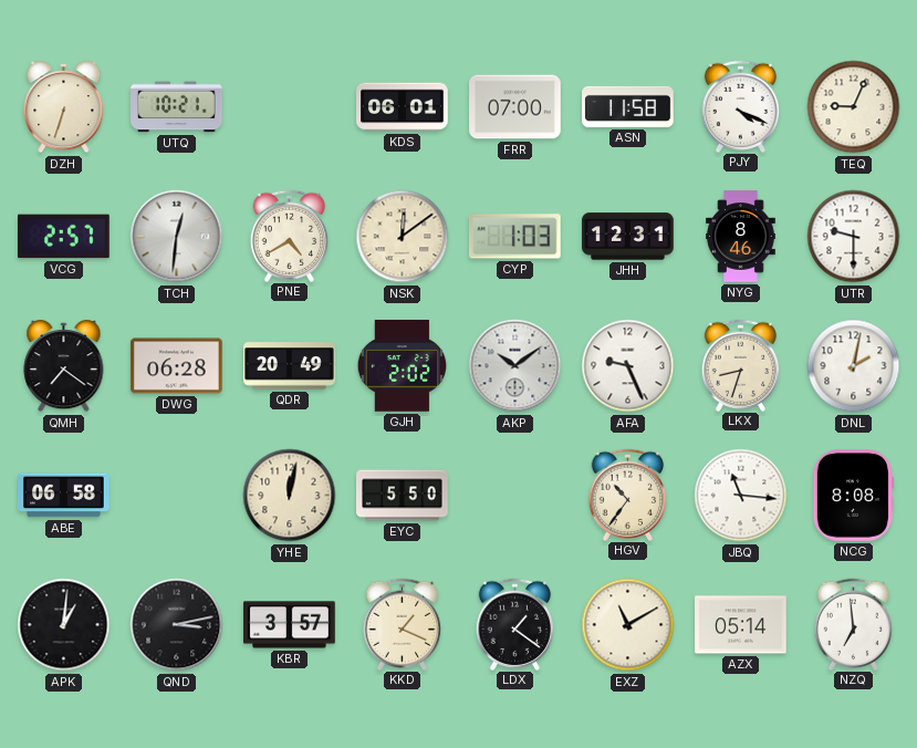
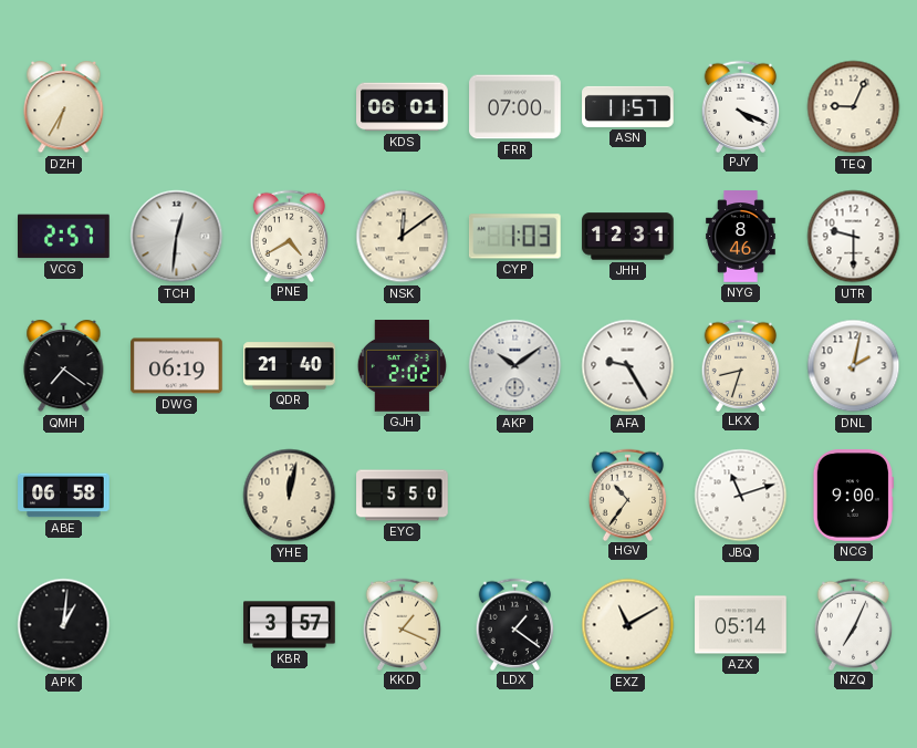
DZH: 6:33 -> 6:35 (64, 107)
UTQ: 10:21 -> none (177, 107)
ASN: 11:58 -> 11:57 (628, 106)
DWG: 06:28 -> 06:19 (177, 366)
QDR: 20:49 -> 21:40 (290, 366)
AFA: 9:26 -> 9:25 (628, 366)
JBQ: 11:16 -> 11:12 (741, 496)
NCG: 8:08 -> 9:00 (853, 496)
QND: 3:13 -> none (177, 625)
NZQ: 6:59 -> 7:04 (854, 624)
